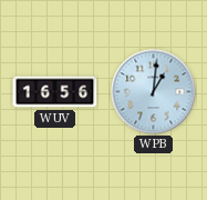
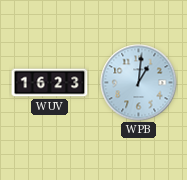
WUV: 16:56 -> 16:23 (50, 83)
